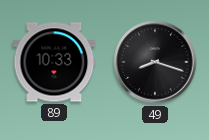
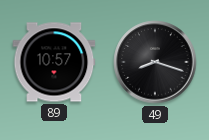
89: 10:33 -> 10:57 (54, 62)
